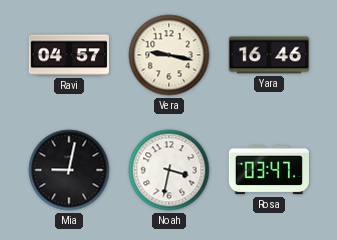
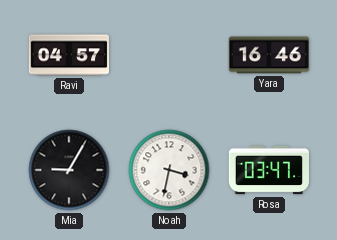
Vera: 9:17 -> none (169, 55)
Mia: 9:02 -> 9:05 (69, 170)
